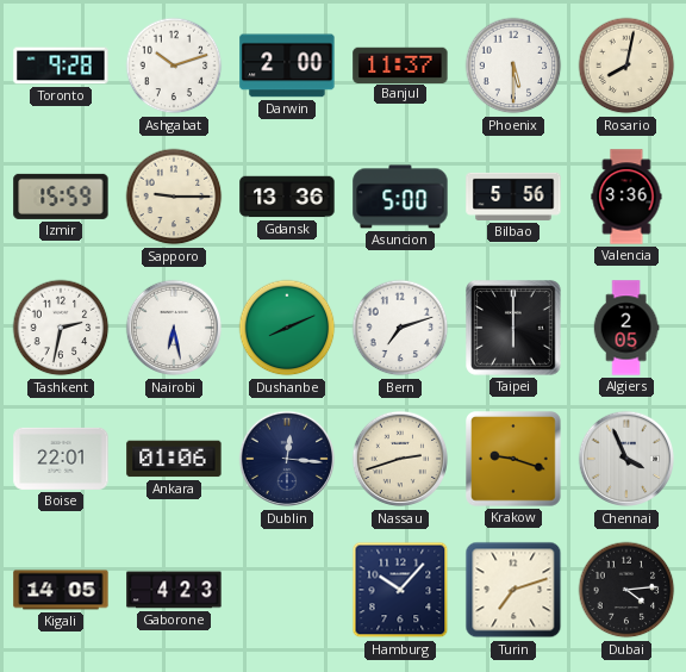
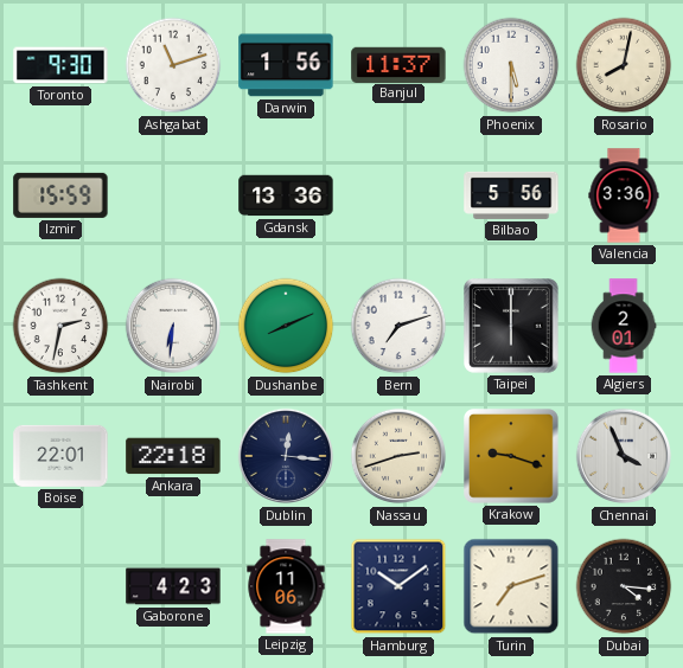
Toronto: 9:28 -> 9:30 (60, 65)
Ashgabat: 10:12 -> 11:12 (173, 65)
Darwin: 2:00 -> 1:56 (286, 65)
Sapporo: 9:15 -> none (174, 197)
Asuncion: 5:00 -> none (400, 197)
Nairobi: 6:28 -> 6:31 (173, 326)
Algiers: 2:05 -> 2:01 (624, 326)
Ankara: 01:06 -> 22:18 (173, 456)
Kigali: 14:05 -> none (61, 590)
Leipzig: none -> 11:06 (286, 586)
Hamburg: 10:07 -> 10:09 (398, 586)
Dubai: 4:14 -> 4:16 (624, 586)
